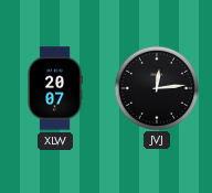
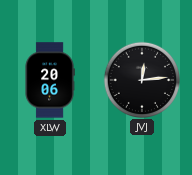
XLW: 20:07 -> 20:06 (50, 80)
